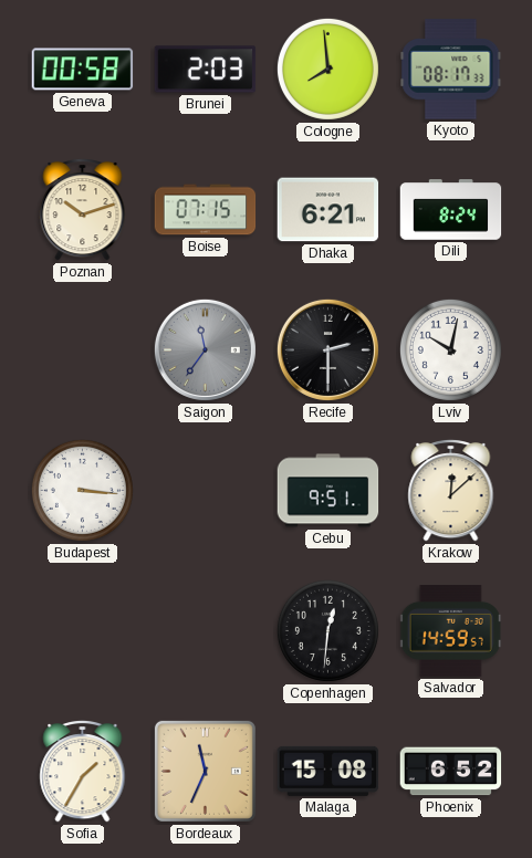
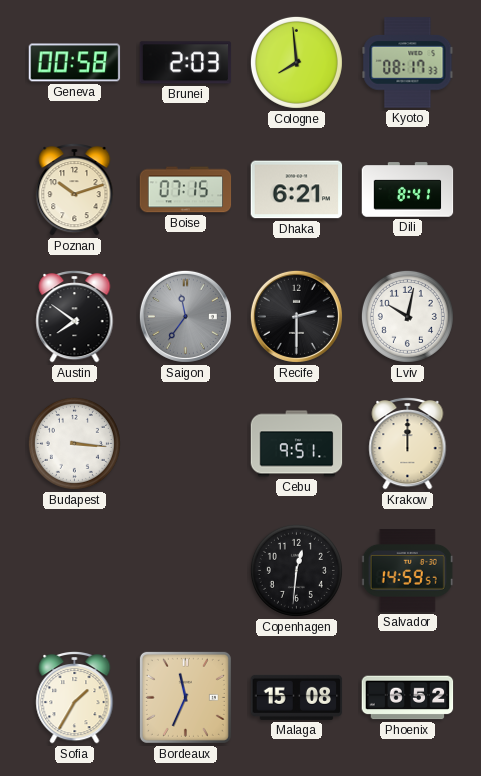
Dili: 8:24 -> 8:41 (408, 190)
Austin: none -> 7:51 (75, 317)
Krakow: 12:08 -> 12:00 (408, 444)
